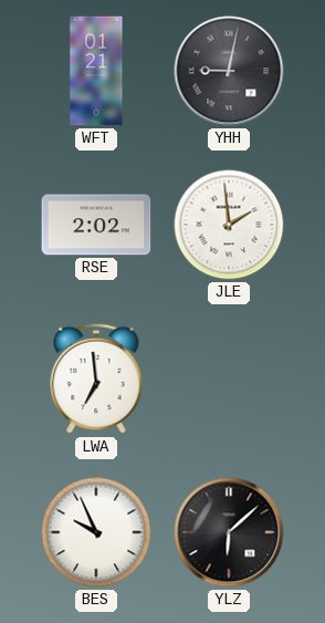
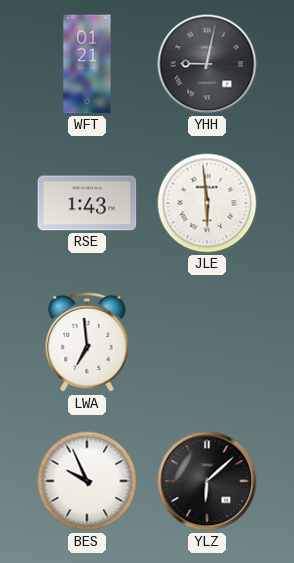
RSE: 2:02 -> 1:43 (87, 203)
JLE: 1:59 -> 5:59 (207, 203)
